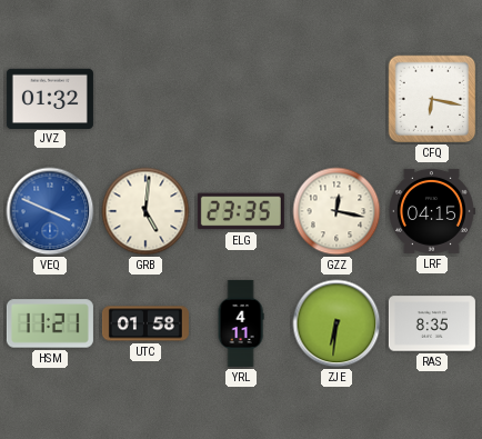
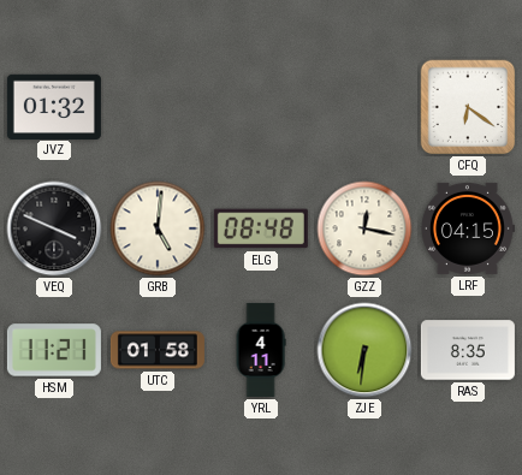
CFQ: 6:17 -> 6:21 (468, 107)
VEQ dial: blue -> black (54, 228)
ELG: 23:35 -> 08:48 (261, 228)
